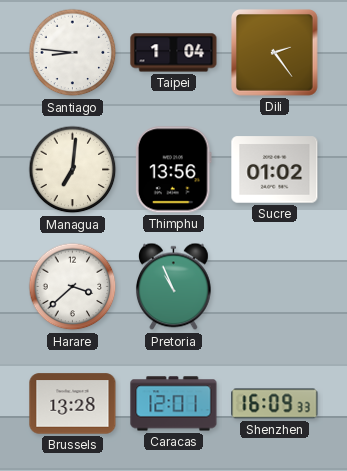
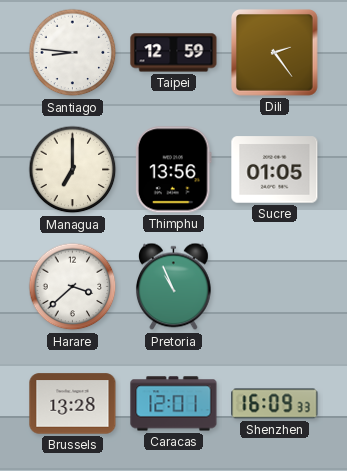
Taipei: 1:04 -> 12:59 (174, 53)
Managua: 7:01 -> 7:00 (73, 170)
Sucre: 01:02 -> 01:05 (275, 170)
